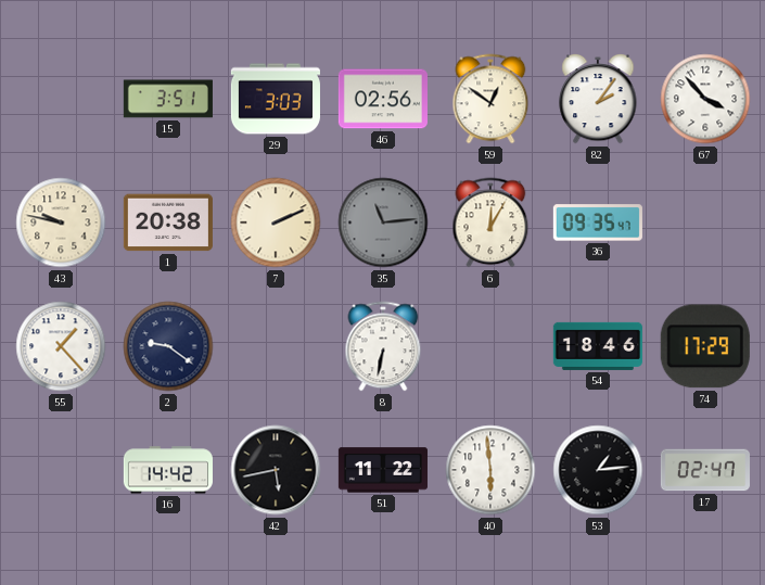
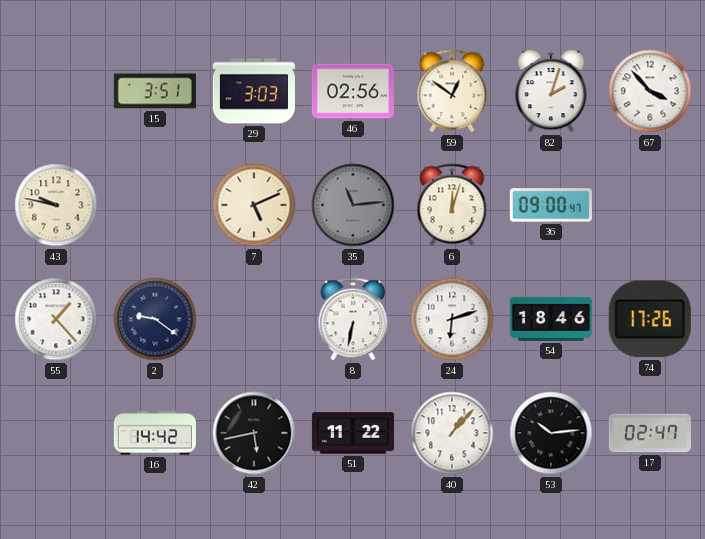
82: 2:06 -> 2:03 (551, 91)
1: 20:38 -> none (168, 222)
7: 2:11 -> 5:11 (254, 205)
6: 12:05 -> 12:03 (452, 205)
36: 09:35 -> 09:00 (551, 205)
24: none -> 6:12 (452, 319)
74: 17:29 -> 17:26 (650, 319)
40: 5:59 -> 1:07 (452, 433)
53: 1:14 -> 10:14 (551, 433)
